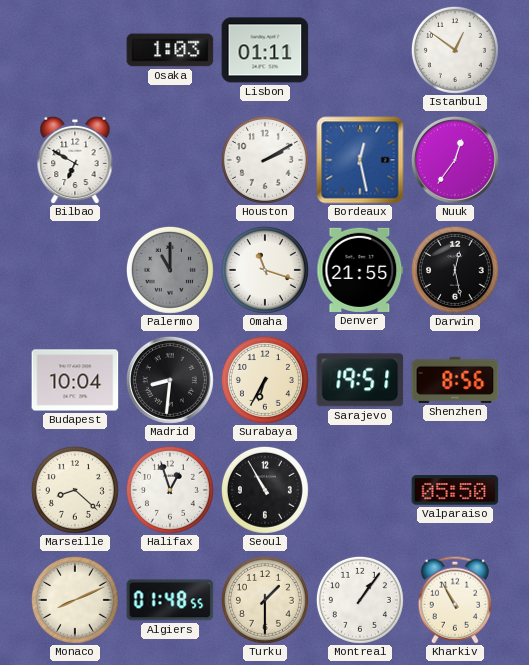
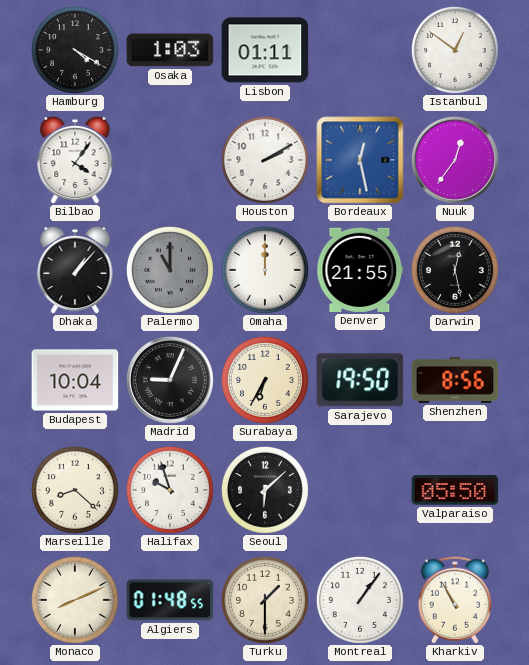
Hamburg: none -> 4:20 (75, 50)
Bilbao: 6:50 -> 4:06 (75, 160)
Dhaka: none -> 1:07 (75, 270)
Omaha: 11:18 -> 12:00 (265, 270)
Madrid: 8:31 -> 9:04 (170, 380)
Sarajevo: 19:51 -> 19:50 (360, 380)
Halifax: 12:57 -> 9:57 (170, 490)
Seoul: 10:55 -> 6:08 (265, 490)
